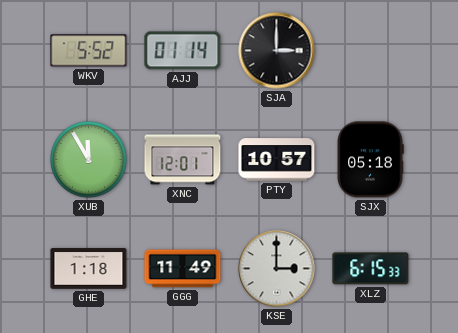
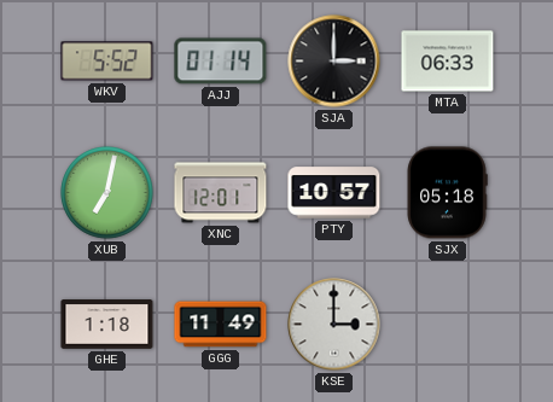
MTA: none -> 06:33 (448, 62)
XUB: 11:55 -> 7:02 (107, 193)
XLZ: 6:15 -> none (371, 269)
